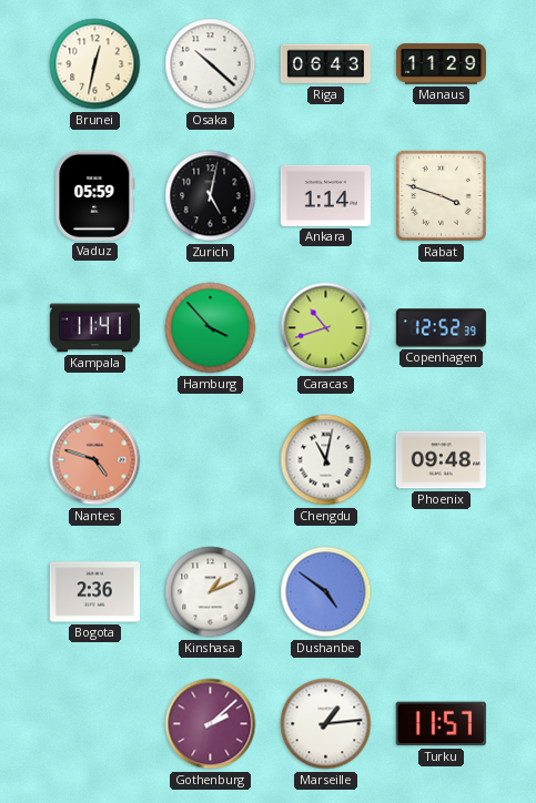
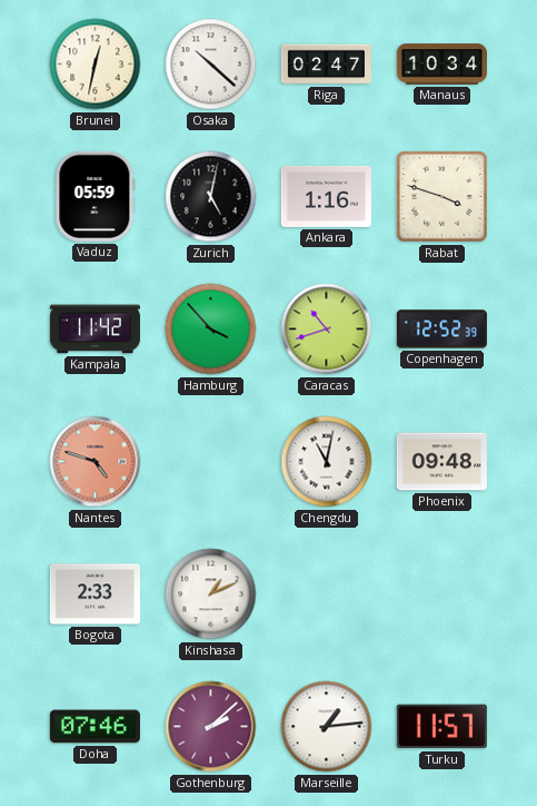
Riga: 06:43 -> 02:47 (326, 65)
Manaus: 11:29 -> 10:34 (441, 65)
Ankara: 1:14 -> 1:16 (326, 196)
Kampala: 11:41 -> 11:42 (95, 330)
Bogota: 2:36 -> 2:33 (95, 594)
Dushanbe: 4:51 -> none (326, 592)
Doha: none -> 07:46 (95, 727)
